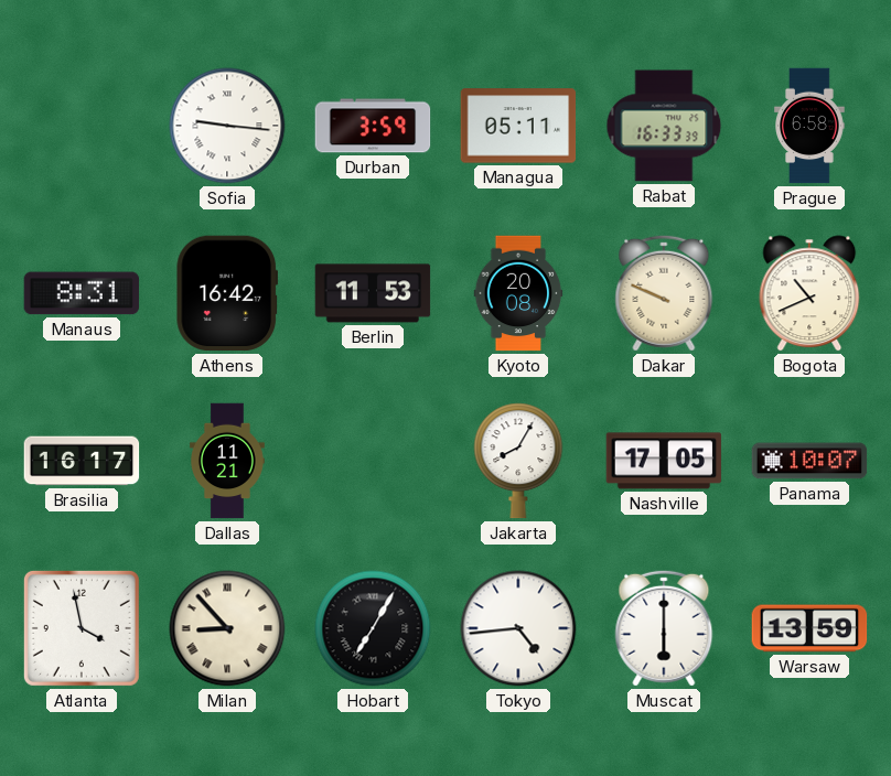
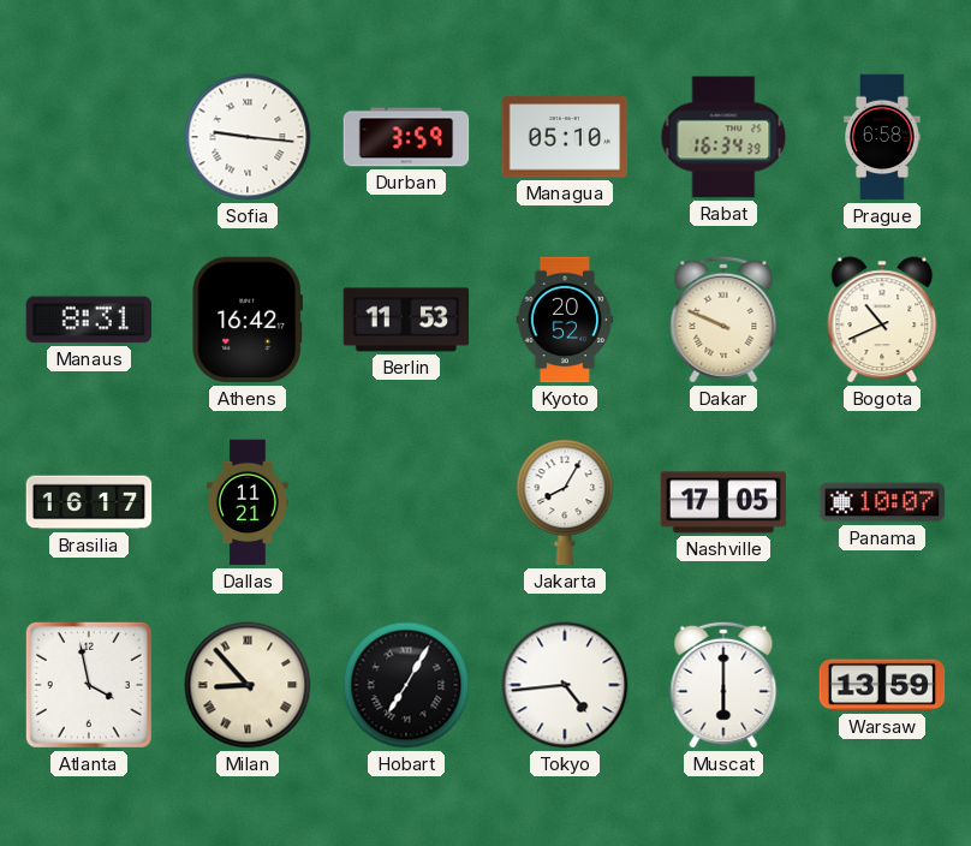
Managua: 05:11 -> 05:10 (565, 137)
Rabat: 16:33 -> 16:34 (723, 137)
Kyoto: 20:08 -> 20:52 (565, 320)
